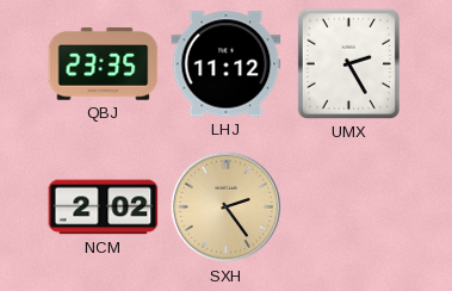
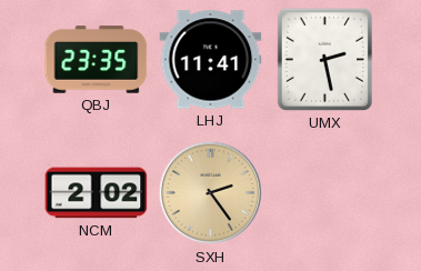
LHJ: 11:12 -> 11:41 (211, 60)
UMX: 2:25 -> 2:28 (324, 59)
